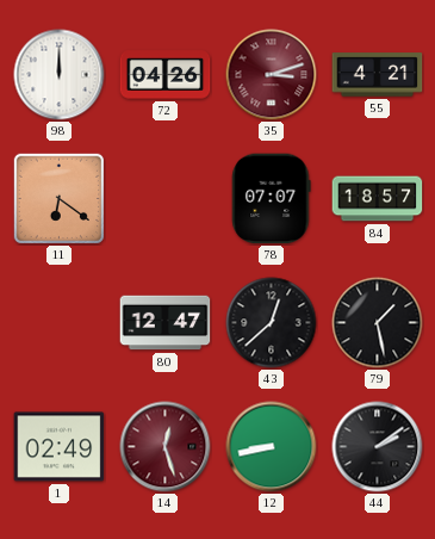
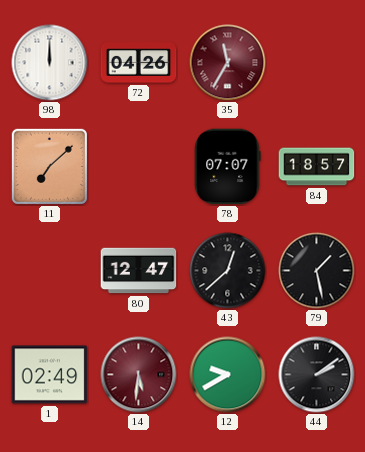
35: 3:12 -> 11:35 (228, 63)
55: 4:21 -> none (378, 75)
11: 6:21 -> 7:08 (49, 166)
14: 12:27 -> 5:31 (139, 375)
12: 8:43 -> 9:40 (228, 375)
